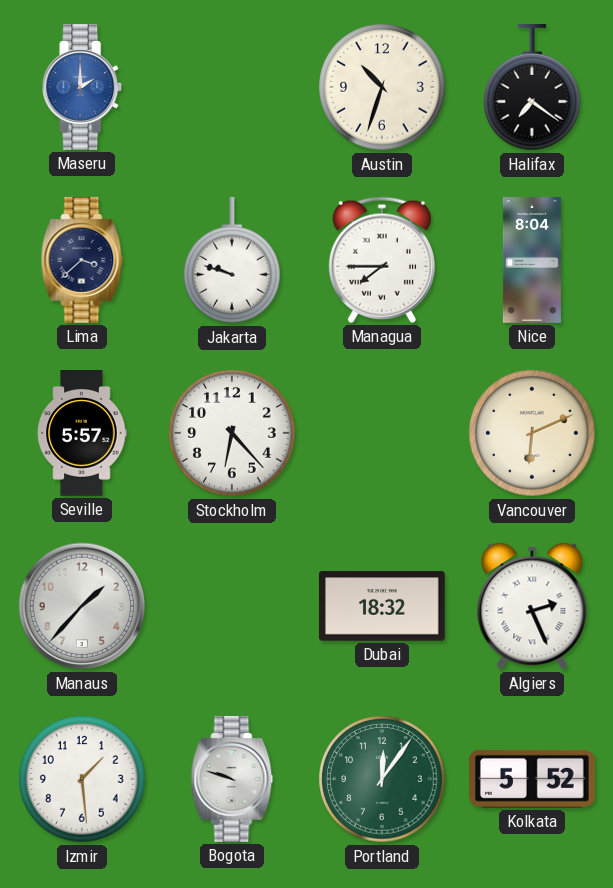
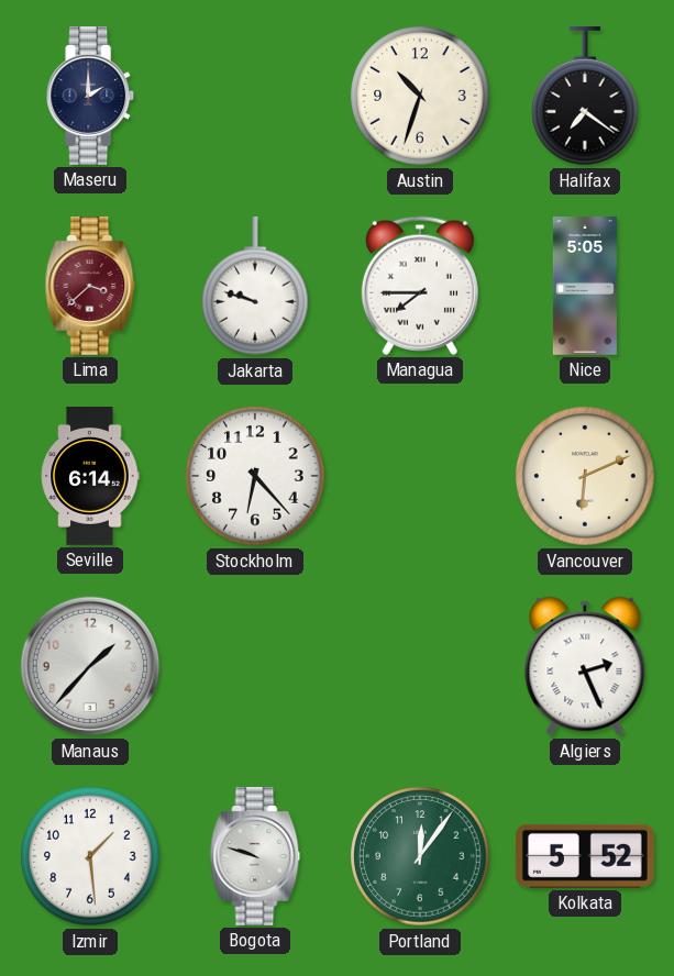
Maseru dial: blue -> navy (91, 97)
Lima dial: navy -> burgundy (90, 287)
Nice: 8:04 -> 5:05 (585, 287)
Seville: 5:57 -> 6:14 (90, 476)
Dubai: 18:32 -> none (382, 606)
